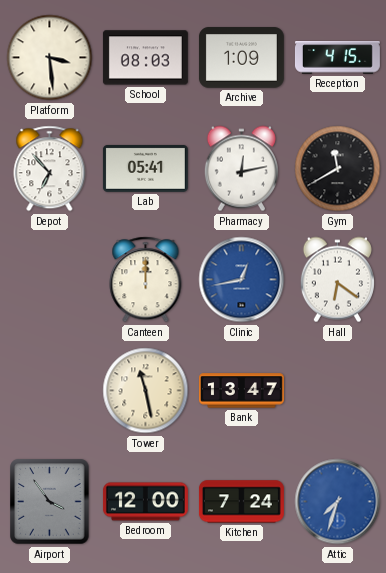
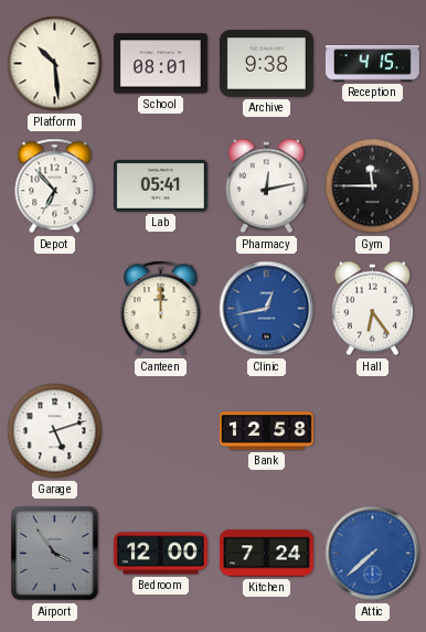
Platform: 3:29 -> 10:29 (55, 64)
School: 08:03 -> 08:01 (160, 64)
Archive: 1:09 -> 9:38 (266, 64)
Gym: 11:40 -> 11:45 (373, 186)
Hall: 6:21 -> 6:24 (372, 309)
Garage: none -> 5:12 (55, 431)
Tower: 11:28 -> none (146, 391)
Bank: 13:47 -> 12:58 (266, 431)
Attic: 7:33 -> 7:38 (373, 554)
